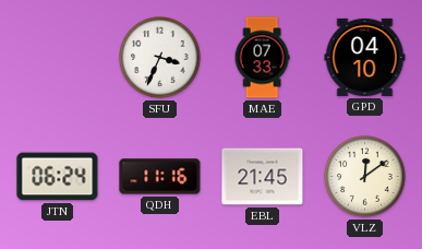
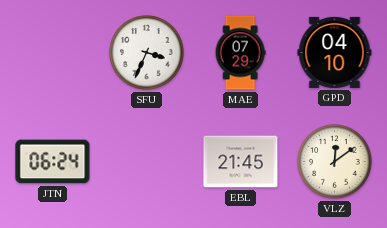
MAE: 07:33 -> 07:29 (240, 53)
QDH: 11:16 -> none (160, 177)
